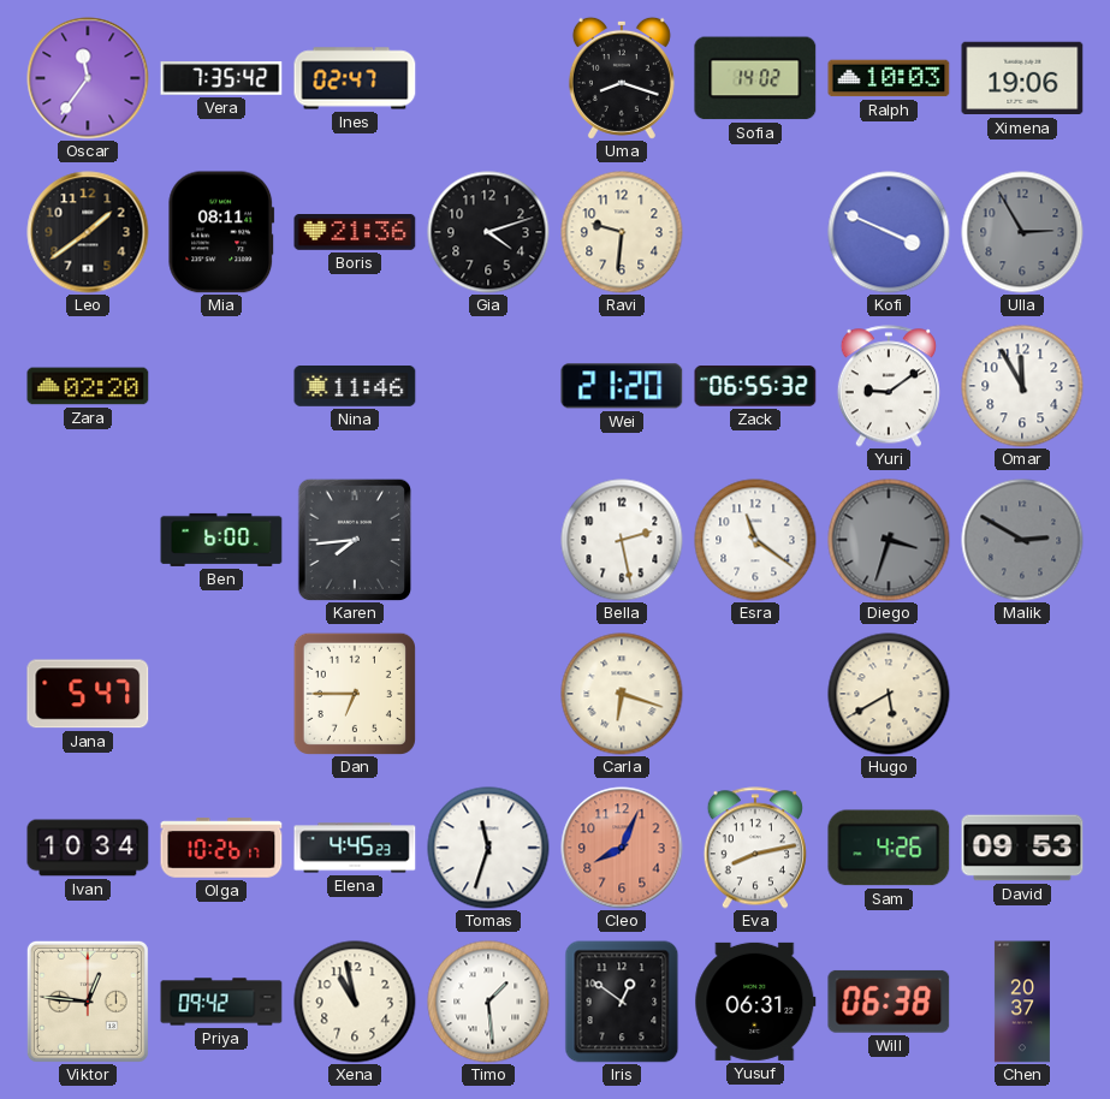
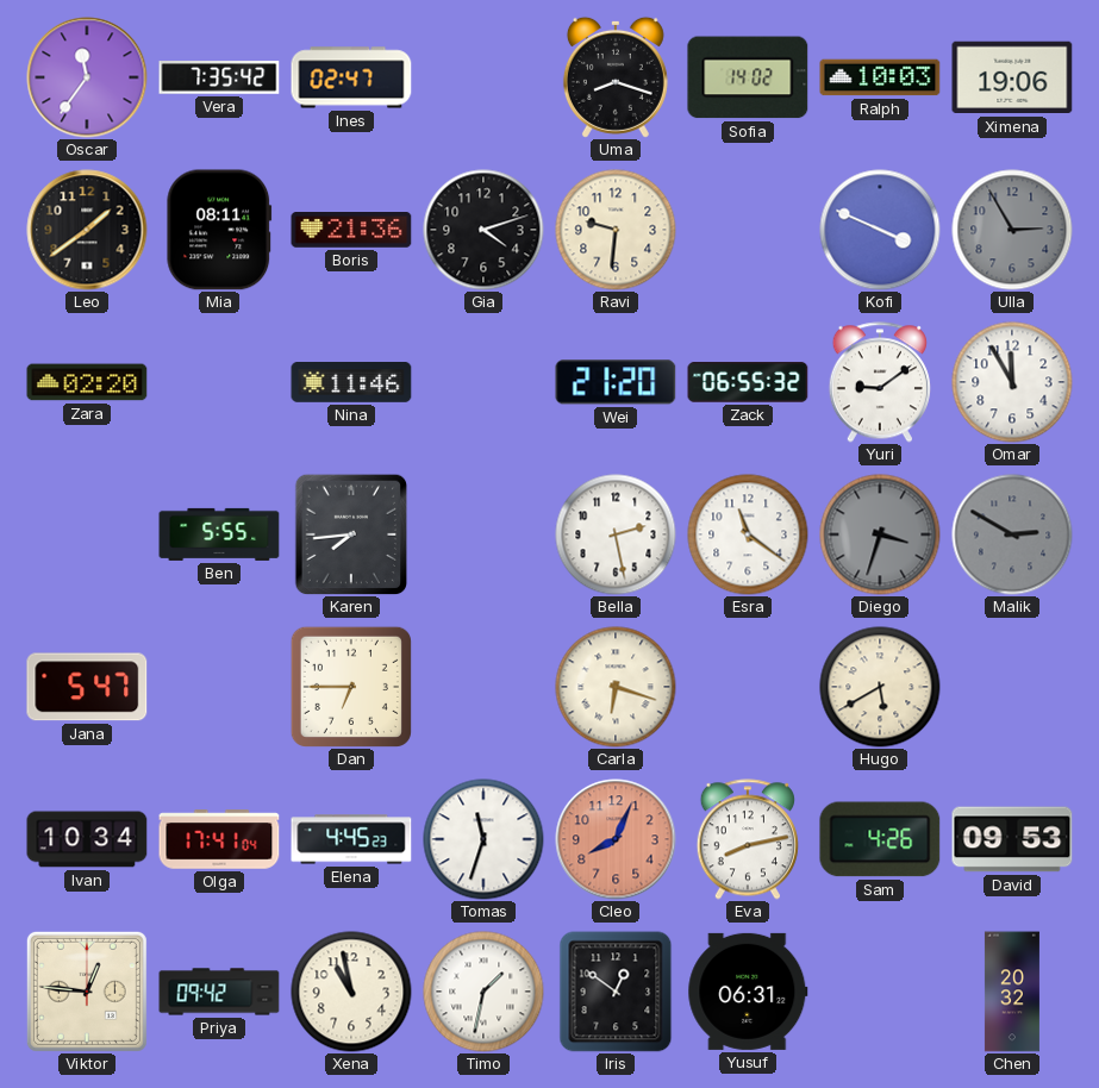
Ben: 6:00 -> 5:55 (219, 534)
Olga: 10:26 -> 17:41 (219, 839)
Timo: 1:29 -> 1:32 (483, 992)
Will: 06:38 -> none (889, 1002)
Chen: 20:37 -> 20:32 (1012, 992)
